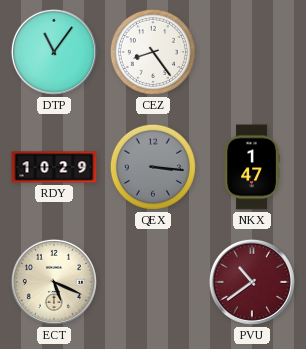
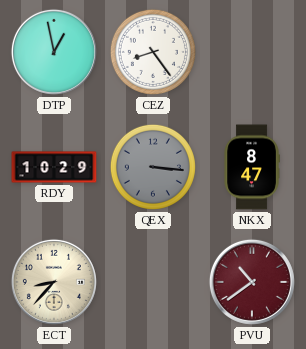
DTP: 11:06 -> 12:58 (54, 52)
NKX: 1:47 -> 8:47 (252, 167)
ECT: 5:19 -> 8:37 (54, 282)
